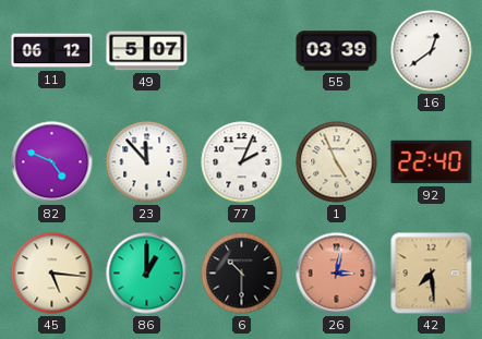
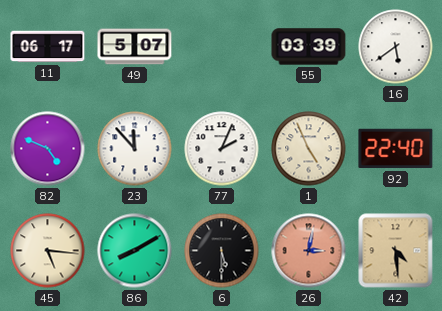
11: 06:12 -> 06:17 (48, 47)
16: 12:39 -> 5:39 (396, 47)
86: 1:00 -> 8:10 (135, 251)
6: 10:30 -> 5:30 (222, 251)
42: 7:29 -> 4:29 (396, 251)
